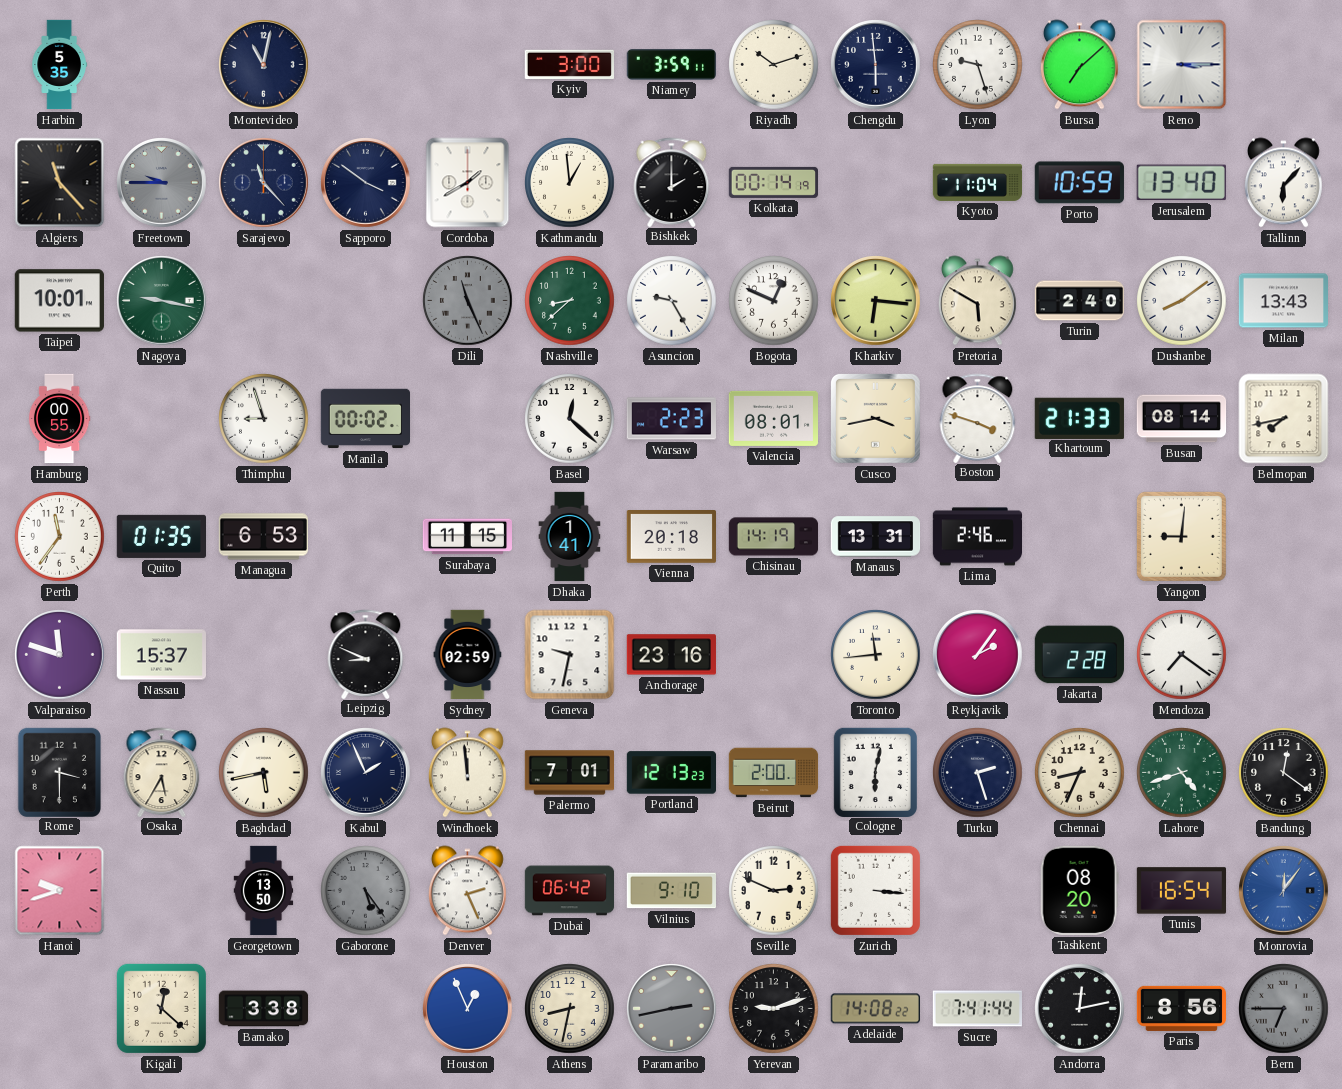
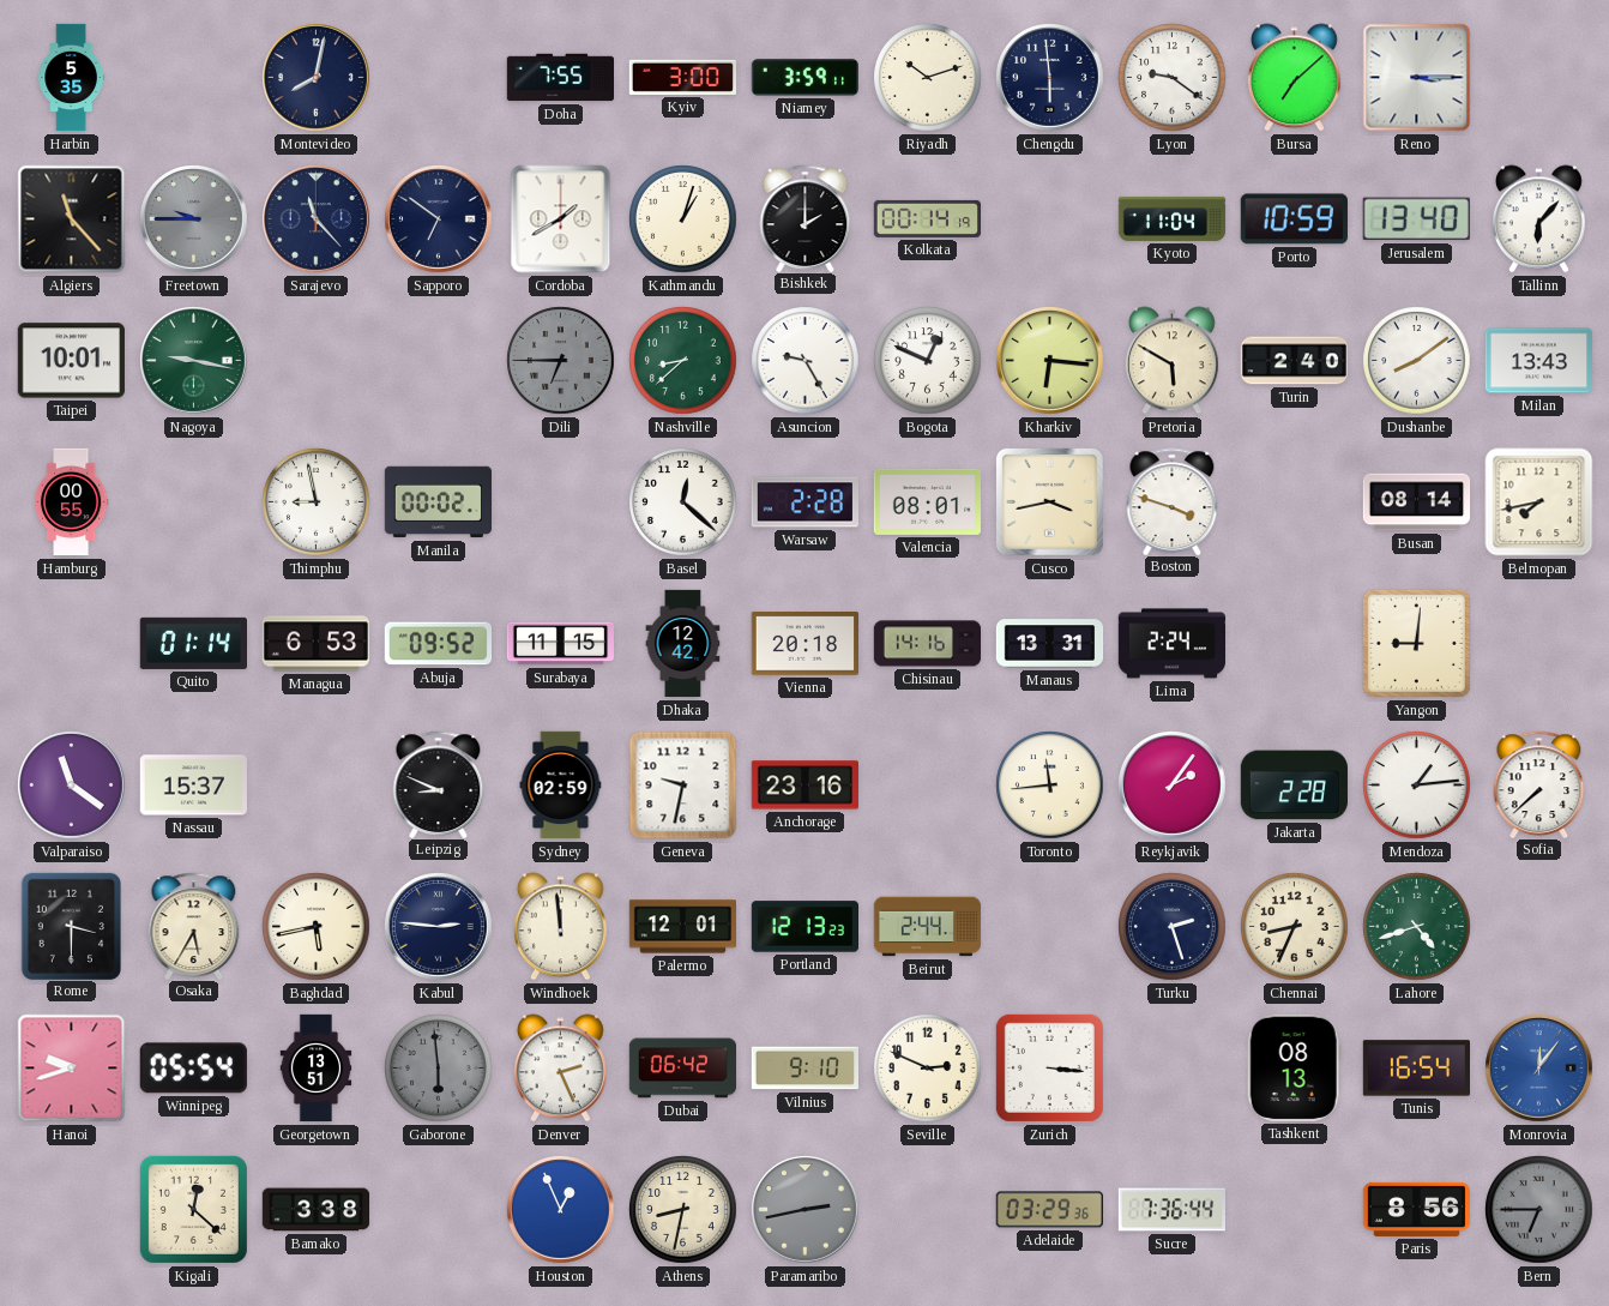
Montevideo: 11:02 -> 8:02 (317, 78)
Doha: none -> 7:55 (560, 78)
Lyon: 9:27 -> 9:21 (1173, 78)
Sapporo: 3:51 -> 6:51 (439, 219)
Kathmandu: 12:59 -> 1:03 (683, 219)
Dili: 11:26 -> 6:45 (561, 361)
Thimphu: 8:57 -> 8:58 (317, 502)
Warsaw: 2:23 -> 2:28 (804, 502)
Khartoum: 21:33 -> none (1079, 418)
Perth: 11:36 -> none (60, 537)
Quito: 01:35 -> 01:14 (193, 643)
Abuja: none -> 09:52 (438, 644)
Dhaka: 1:41 -> 12:42 (683, 644)
Chisinau: 14:19 -> 14:16 (928, 644)
Lima: 2:46 -> 2:24 (1171, 644)
Valparaiso: 11:48 -> 11:21 (72, 786)
Mendoza: 7:21 -> 1:14 (1417, 786)
Sofia: none -> 7:38 (1539, 784)
Kabul: 1:56 -> 2:46 (439, 927)
Palermo: 7:01 -> 12:01 (683, 927)
Beirut: 2:00 -> 2:44 (928, 927)
Cologne: 6:02 -> none (875, 772)
Bandung: 12:21 -> none (1284, 773)
Winnipeg: none -> 05:54 (193, 1069)
Georgetown: 13:50 -> 13:51 (317, 1069)
Gaborone: 5:24 -> 5:59 (439, 1069)
Tashkent: 08:20 -> 08:13 (1294, 1067)
Yerevan: 9:12 -> none (774, 1009)
Adelaide: 14:08 -> 03:29 (1049, 1210)
Sucre: 7:41 -> 7:36 (1171, 1210)
Andorra: 12:13 -> none (1080, 1009)
